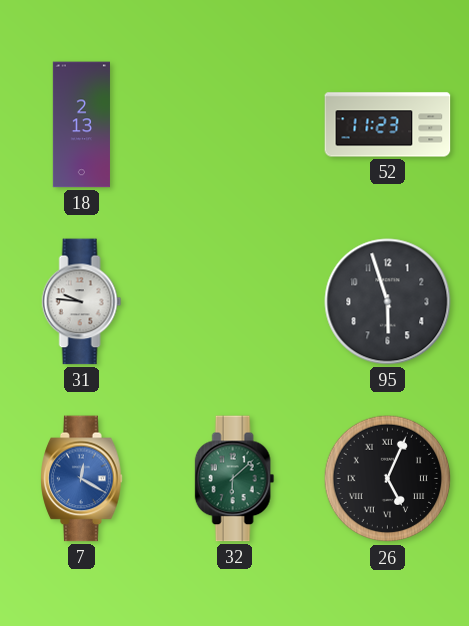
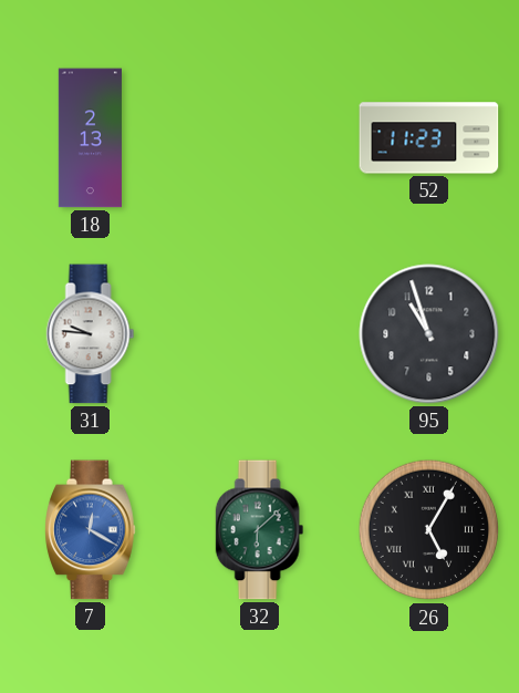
95: 5:57 -> 10:57 (429, 334)
26: 5:04 -> 5:05 (429, 530)
